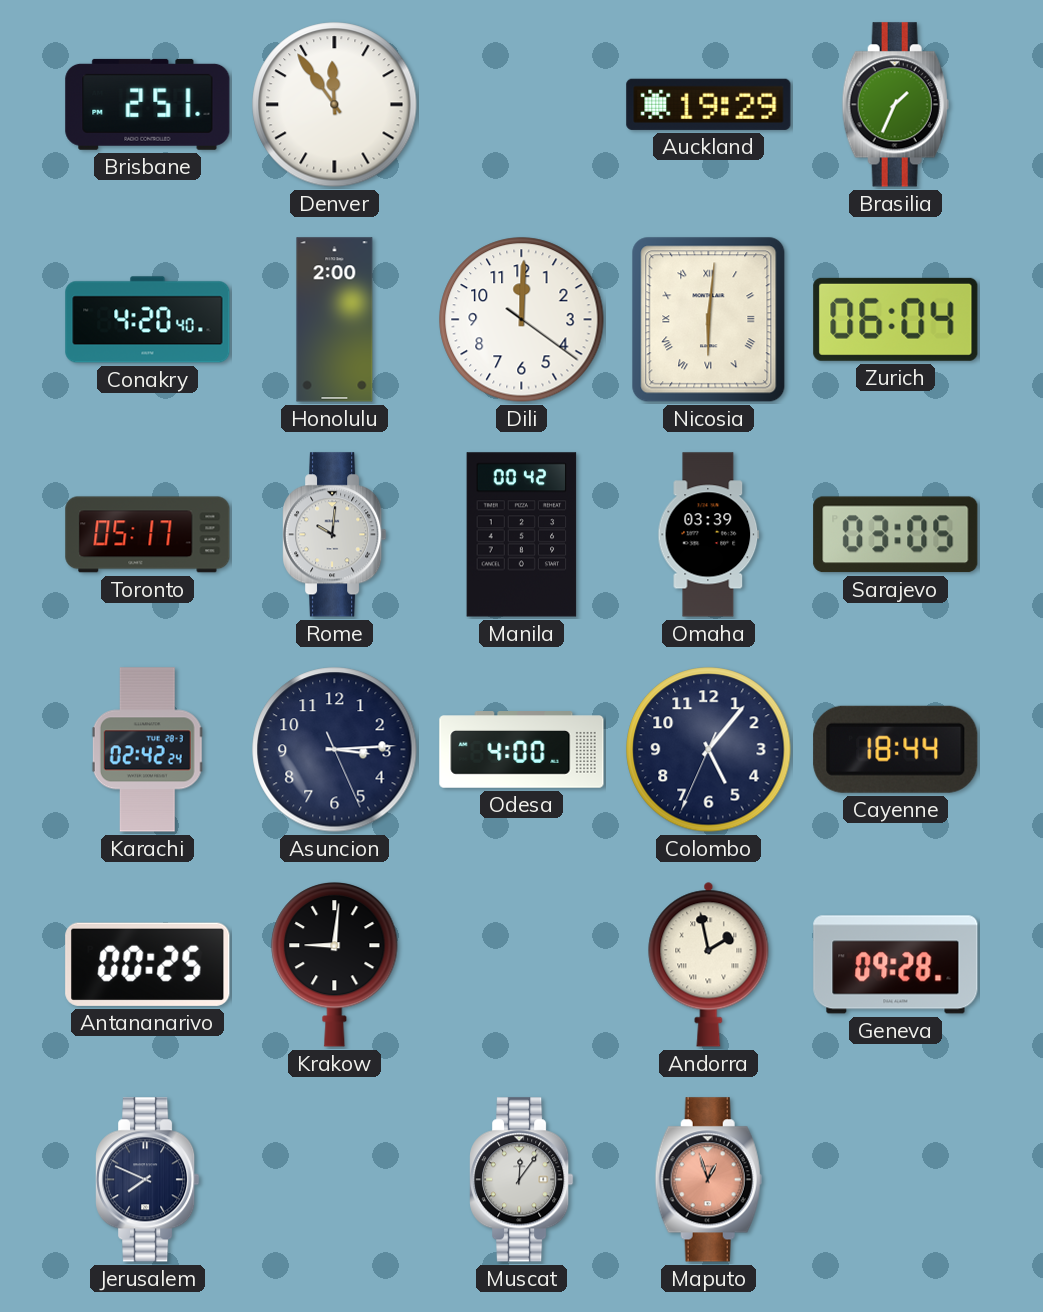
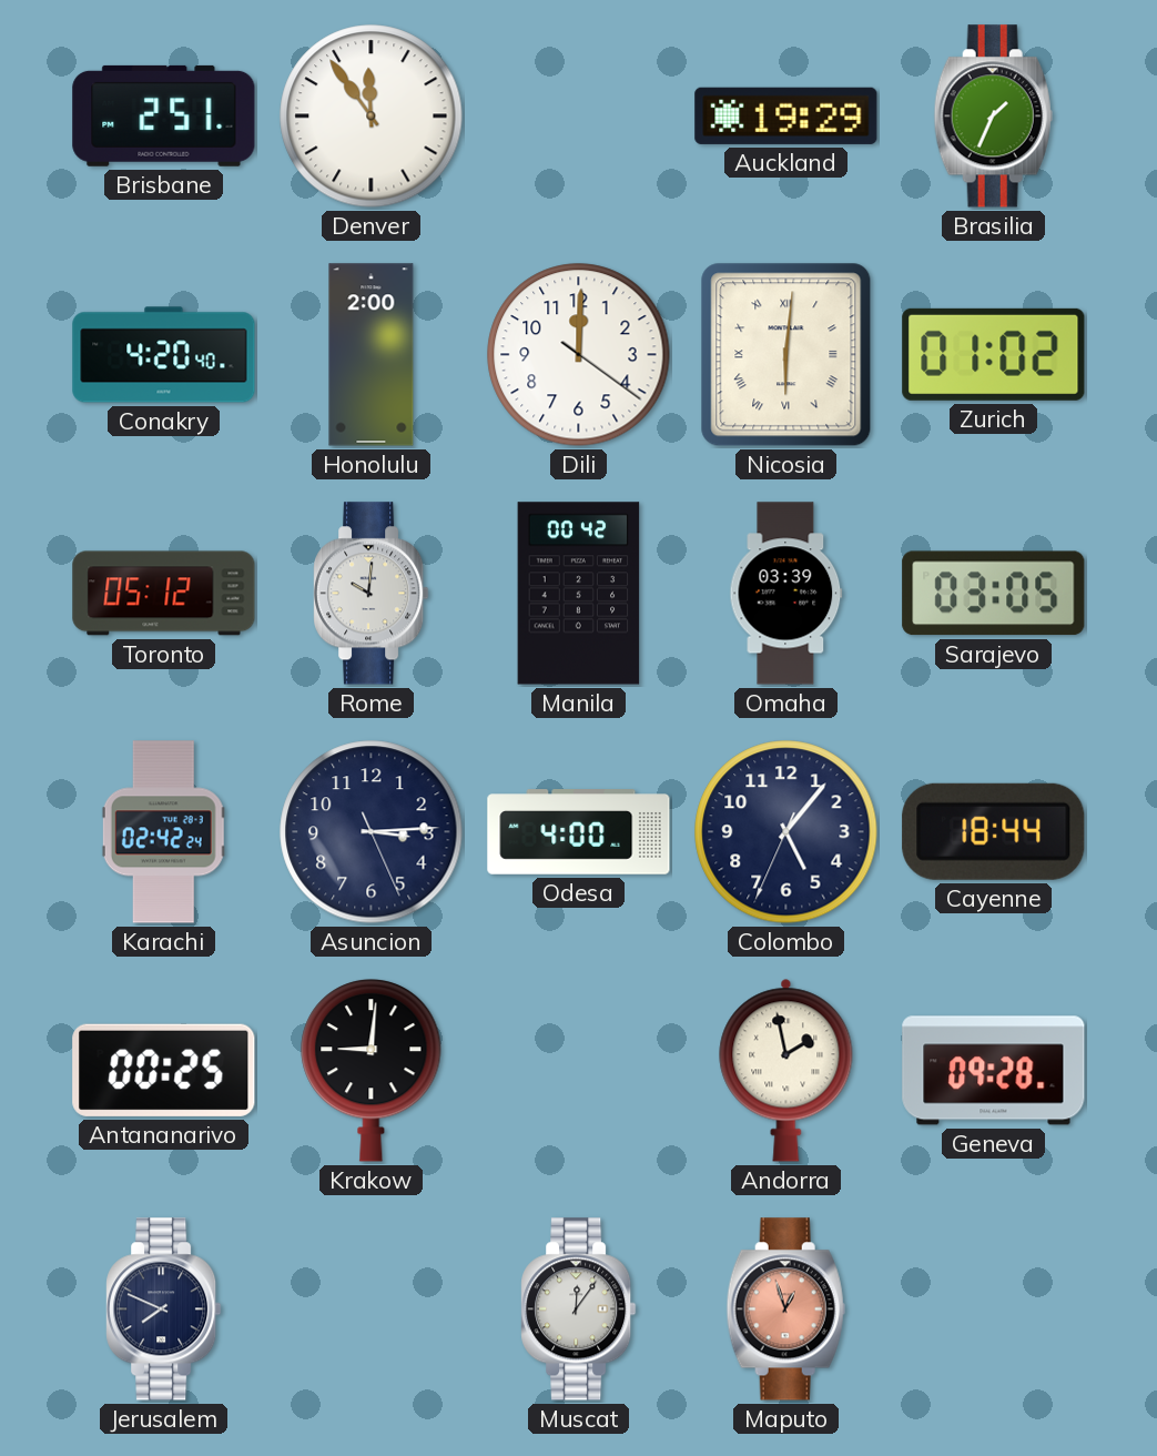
Zurich: 06:04 -> 01:02 (994, 354)
Toronto: 05:17 -> 05:12 (164, 594)
